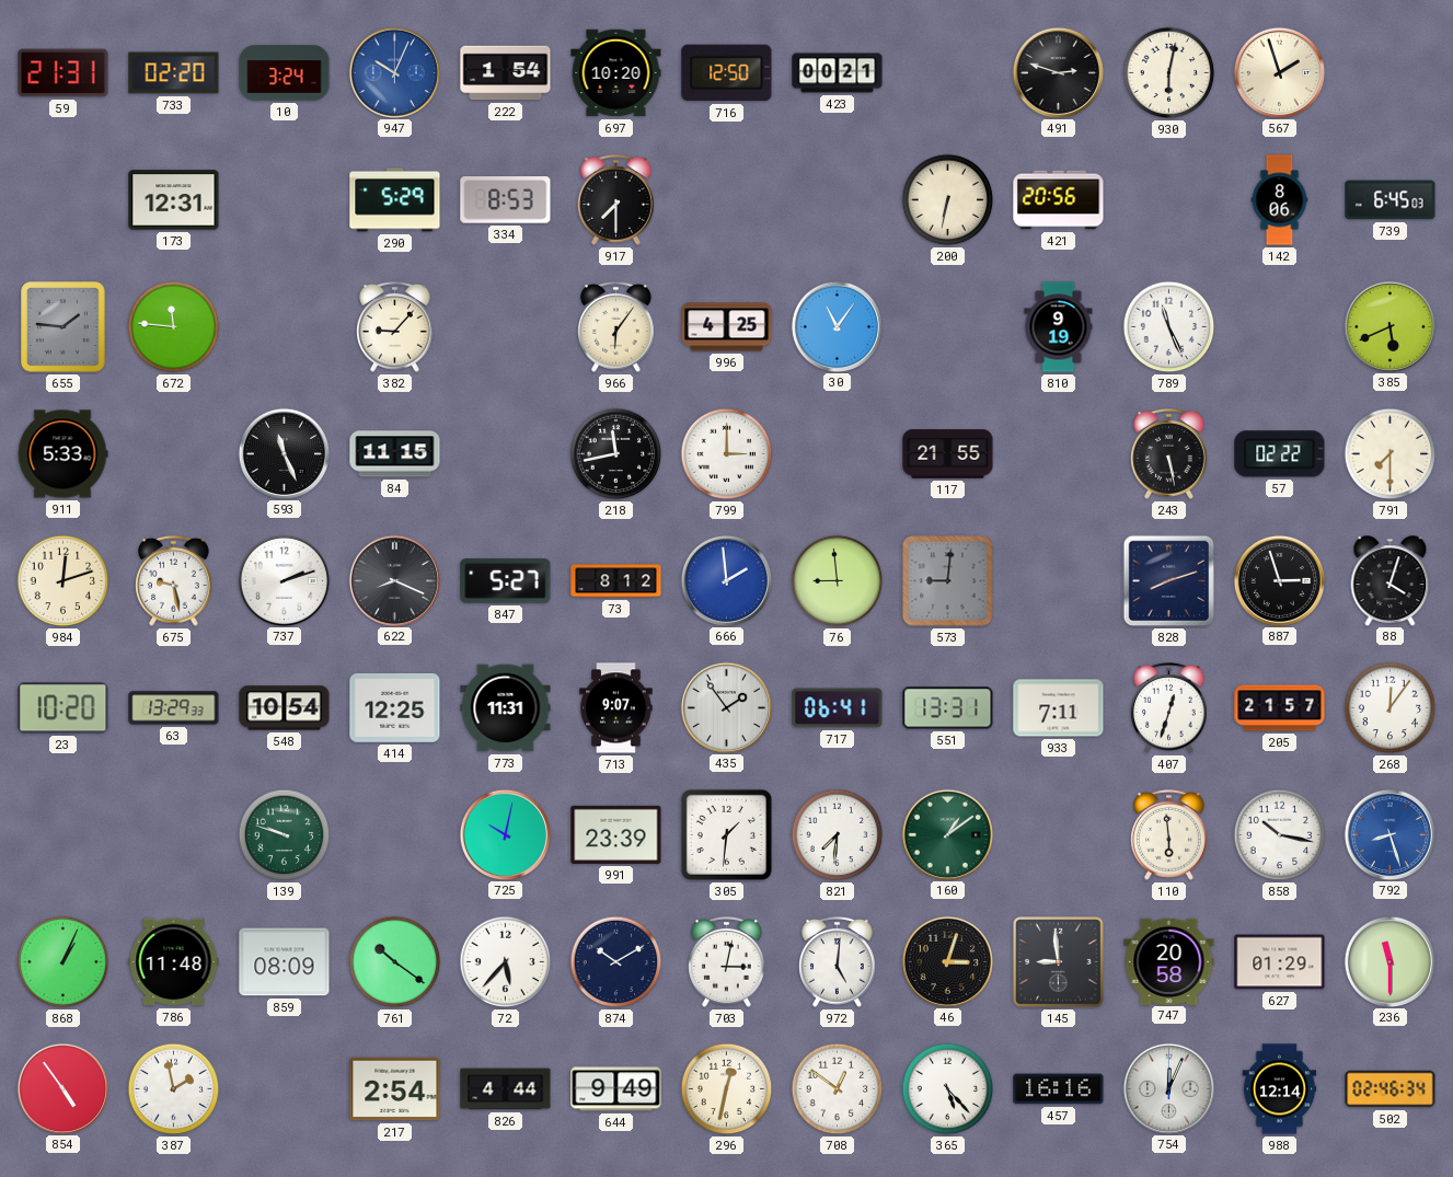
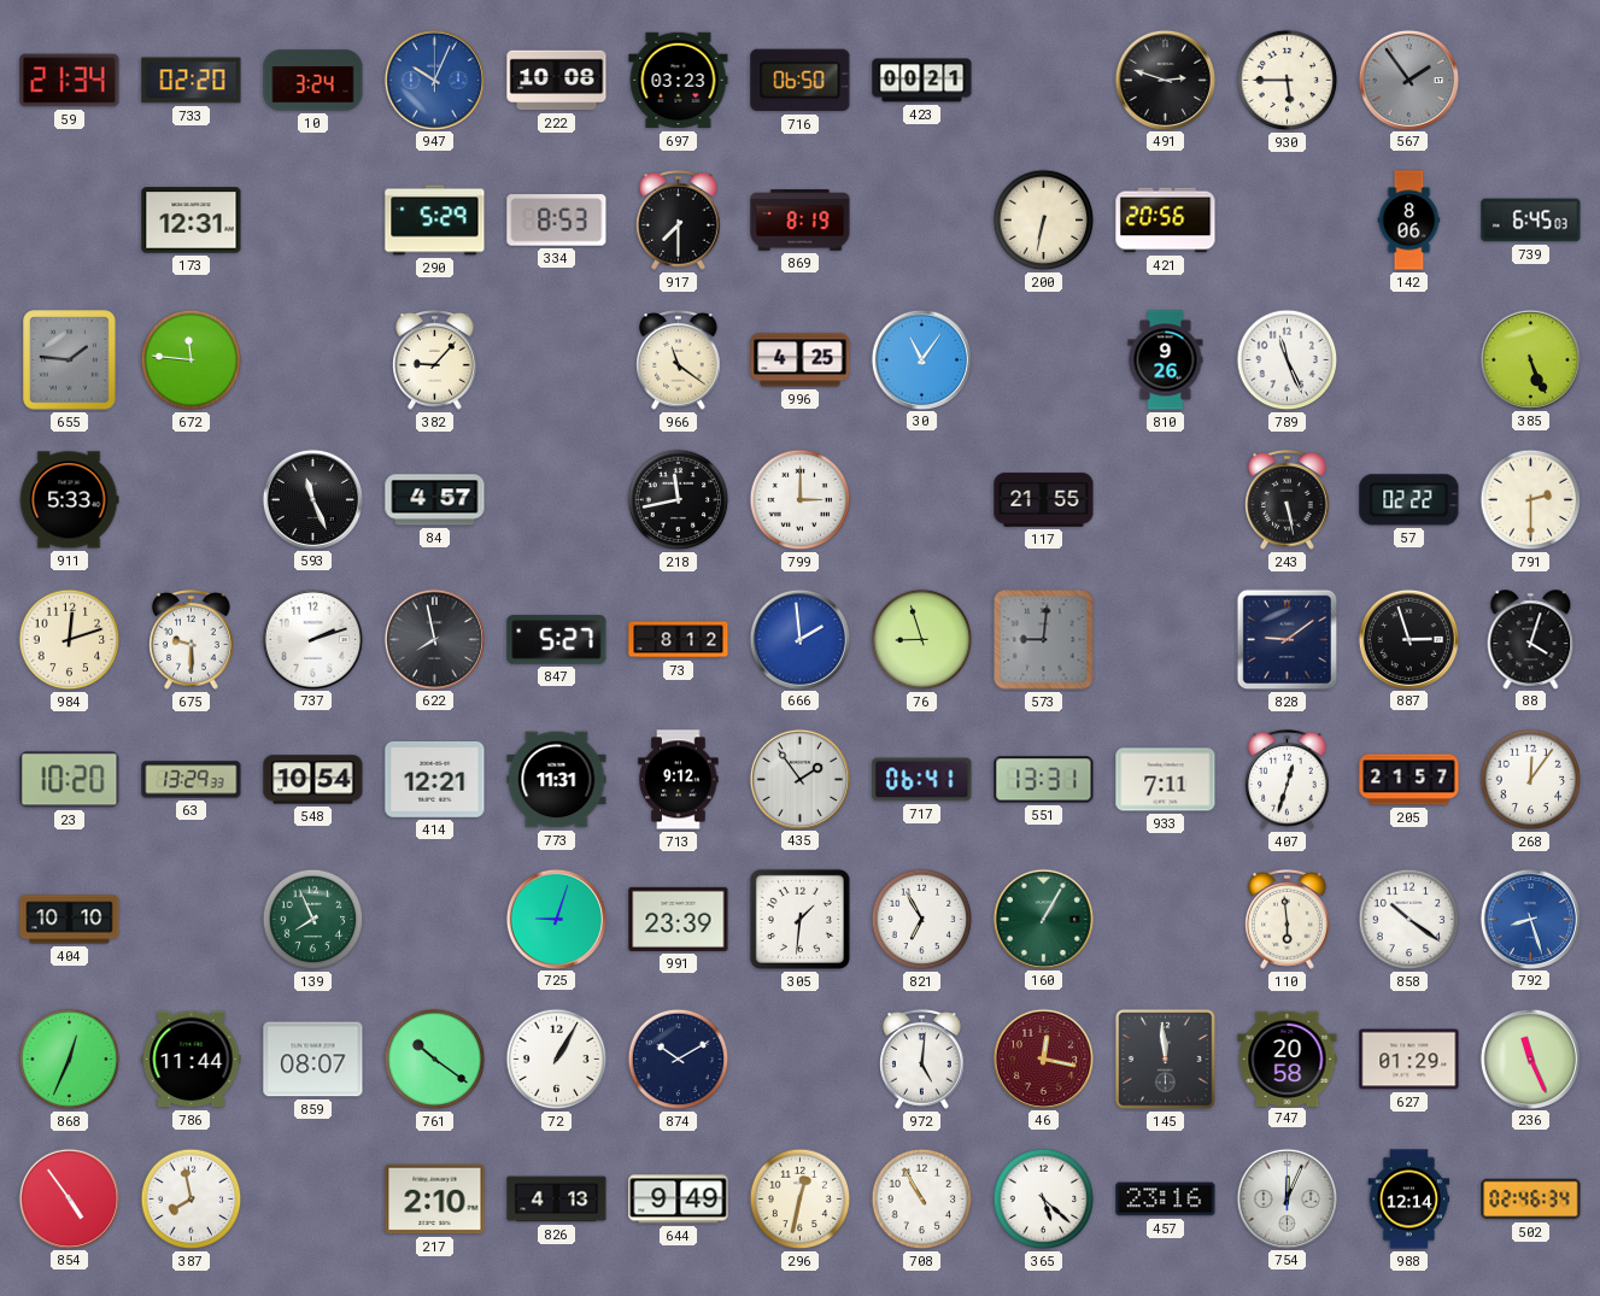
59: 21:31 -> 21:34 (70, 81)
222: 1:54 -> 10:08 (557, 81)
697: 10:20 -> 03:23 (679, 81)
716: 12:50 -> 06:50 (801, 81)
930: 6:02 -> 5:45 (1288, 81)
567: 1:57 -> 1:54 (1408, 80)
567 dial: cream -> grey (1408, 80)
869: none -> 8:19 (801, 221)
966: 6:06 -> 11:21 (679, 359)
810: 9:19 -> 9:26 (1166, 360)
385: 5:41 -> 5:26 (1530, 359)
84: 11:15 -> 4:57 (435, 500)
791: 7:30 -> 2:30 (1531, 500)
675: 9:28 -> 9:30 (192, 639)
622: 8:19 -> 7:58 (434, 639)
76: 8:59 -> 8:57 (922, 640)
828: 8:12 -> 9:09 (1288, 640)
414: 12:25 -> 12:21 (435, 779)
713: 9:07 -> 9:12 (679, 780)
404: none -> 10:10 (70, 920)
139: 9:48 -> 7:56 (313, 920)
725: 10:02 -> 9:03 (556, 919)
821: 7:31 -> 6:55 (922, 920)
160: 1:09 -> 1:05 (1043, 919)
858: 10:17 -> 10:21 (1409, 920)
868: 1:04 -> 12:34 (70, 1060)
786: 11:48 -> 11:44 (192, 1060)
859: 08:09 -> 08:07 (313, 1060)
72: 5:37 -> 1:05 (557, 1060)
703: 3:02 -> none (727, 961)
46: 3:03 -> 12:17 (1043, 1059)
46 dial: black -> burgundy (1043, 1059)
145: 8:59 -> 11:59 (1166, 1060)
236: 11:30 -> 11:26 (1530, 1059)
387: 1:58 -> 7:58 (192, 1200)
217: 2:54 -> 2:10 (435, 1200)
826: 4:44 -> 4:13 (557, 1200)
708: 12:51 -> 10:55 (922, 1200)
365: 5:23 -> 5:22 (1044, 1200)
457: 16:16 -> 23:16 (1166, 1200)
